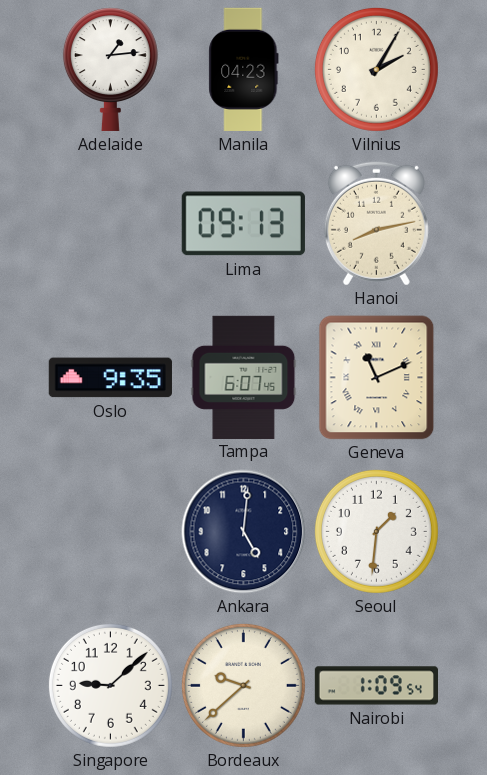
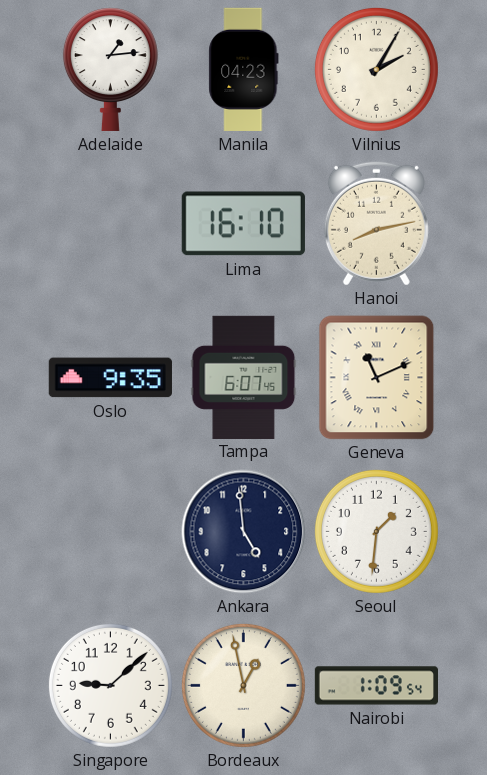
Lima: 09:13 -> 16:10 (243, 224)
Ankara: 5:01 -> 4:59 (244, 532)
Bordeaux: 9:38 -> 12:58 (243, 685)
